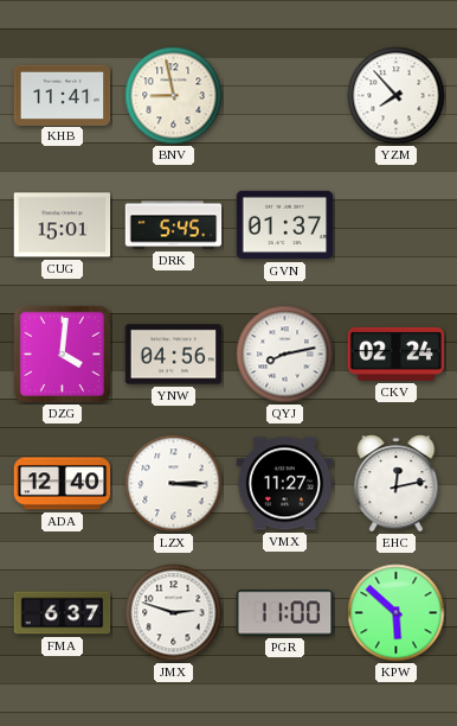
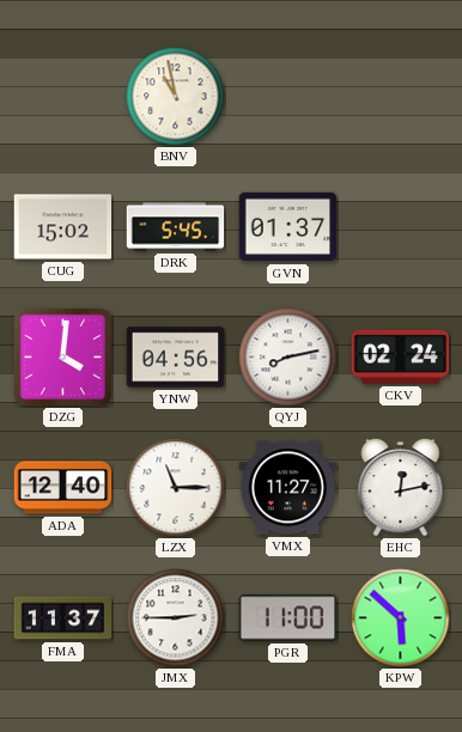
KHB: 11:41 -> none (63, 95)
BNV: 8:58 -> 10:58 (176, 97)
YZM: 7:53 -> none (397, 96)
CUG: 15:01 -> 15:02 (63, 227)
LZX: 3:15 -> 11:15 (176, 488)
FMA: 6:37 -> 11:37 (63, 618)
JMX: 2:48 -> 2:45 (176, 618)
